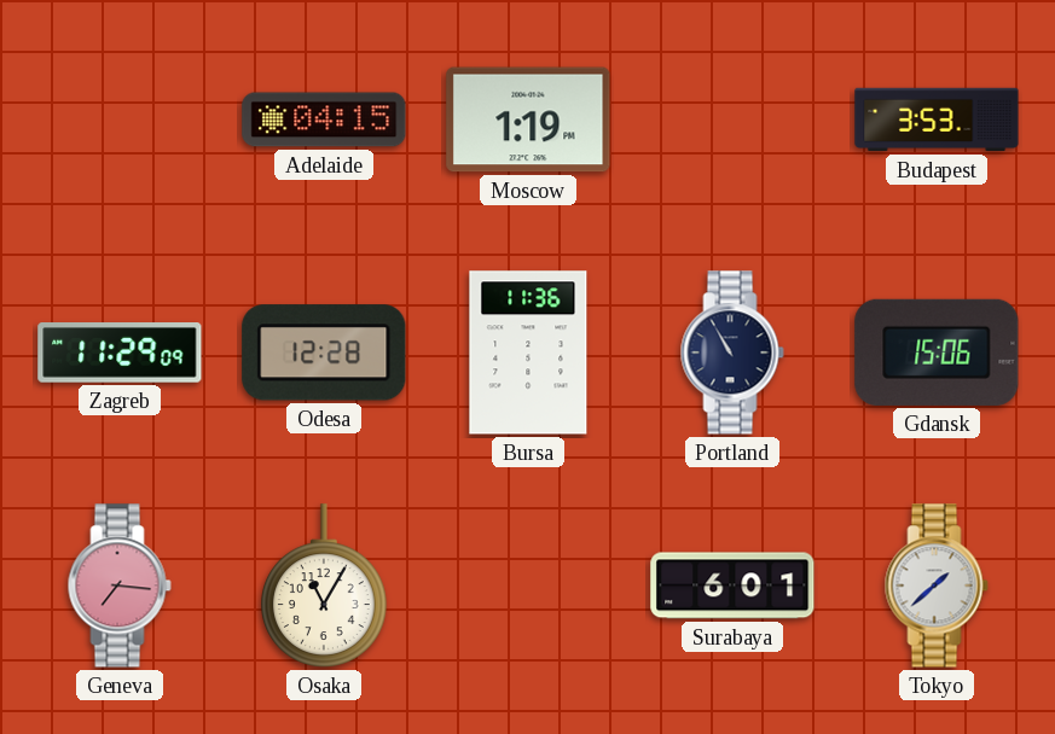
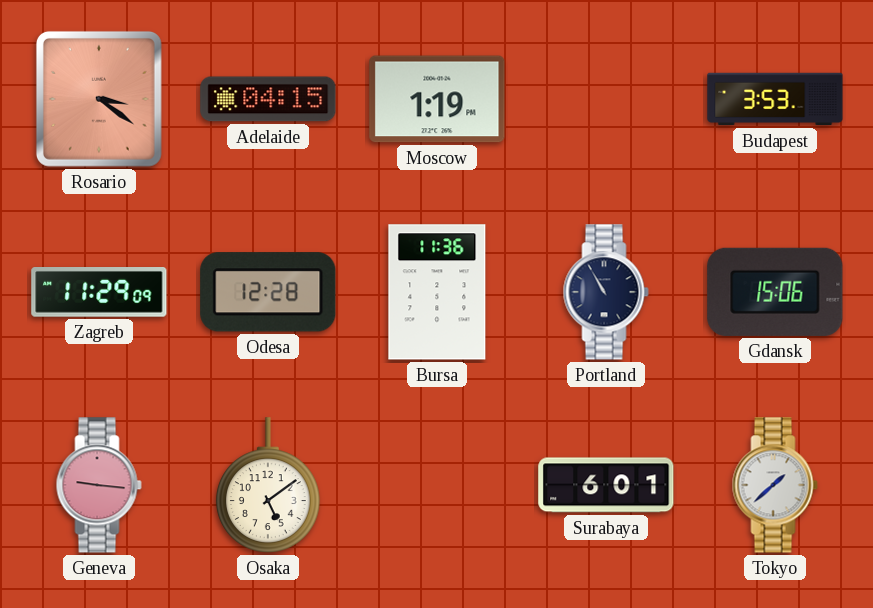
Rosario: none -> 3:21 (99, 99)
Geneva: 7:16 -> 9:16 (99, 485)
Osaka: 11:05 -> 5:09 (268, 485)
